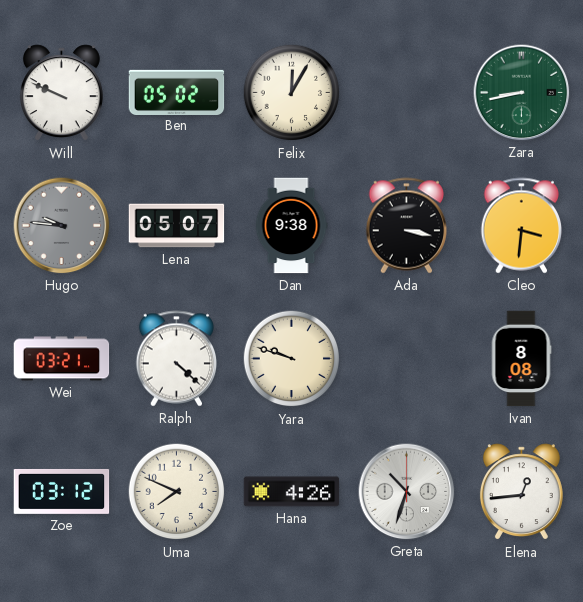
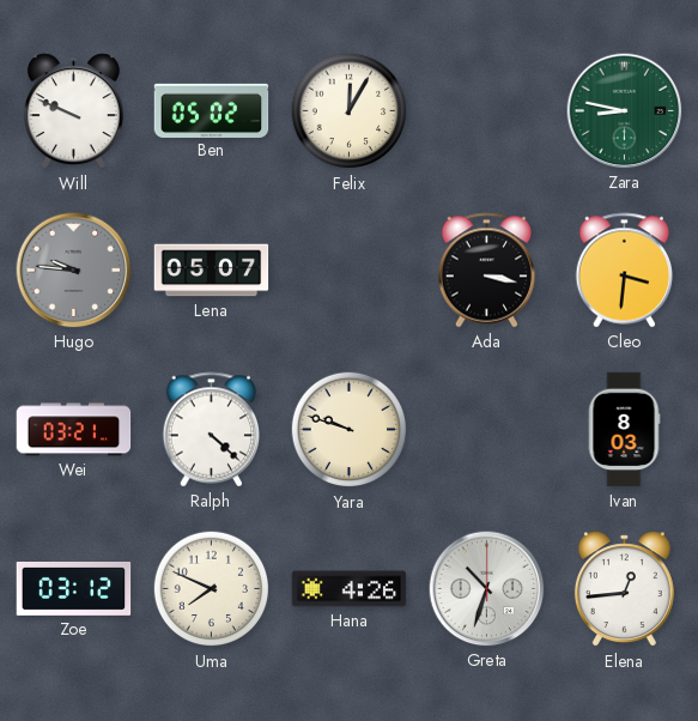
Zara: 8:43 -> 8:47 (625, 111)
Dan: 9:38 -> none (291, 226)
Ivan: 8:08 -> 8:03 (624, 430)
